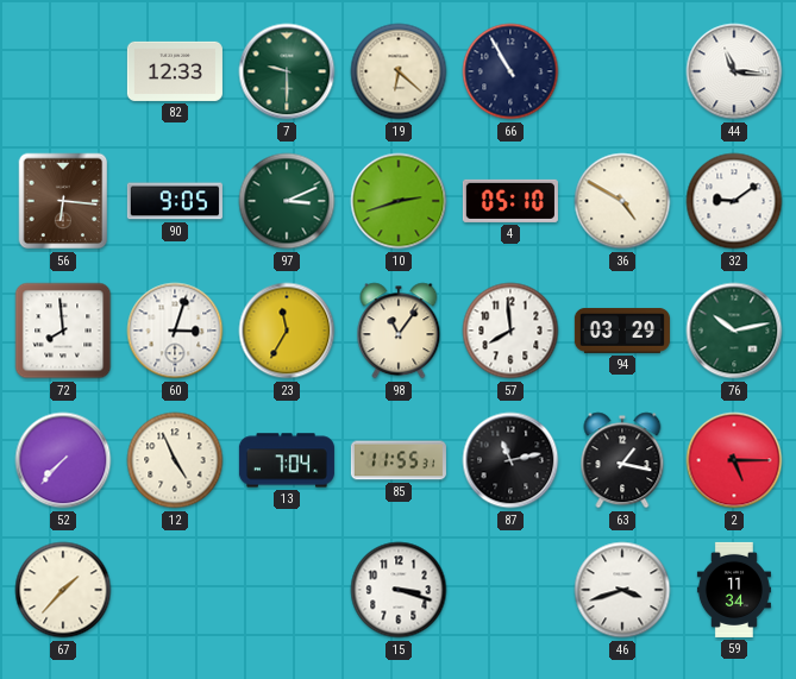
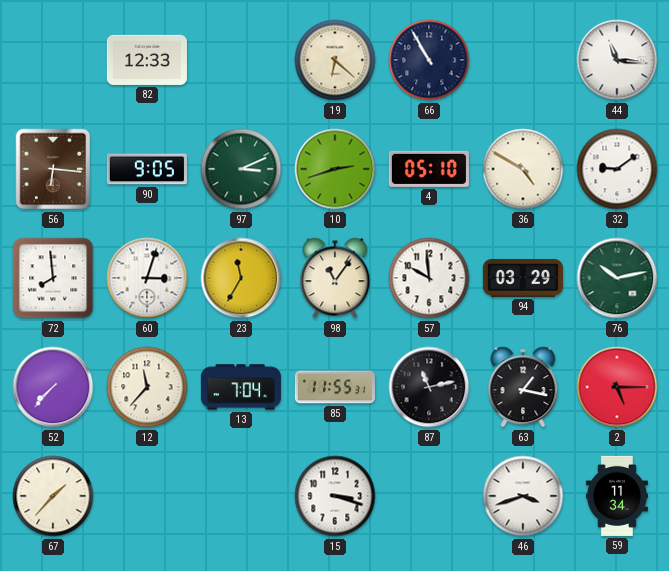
7: 9:30 -> none (287, 71)
57: 7:59 -> 9:59 (429, 278)
12: 4:56 -> 11:37 (147, 387)
